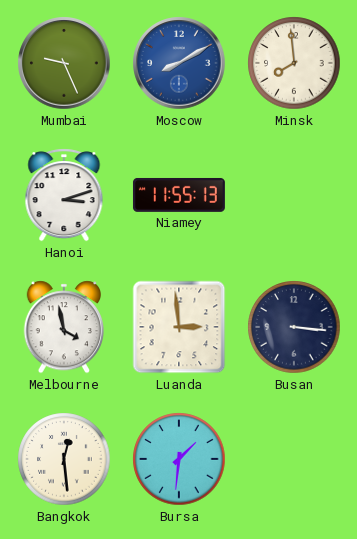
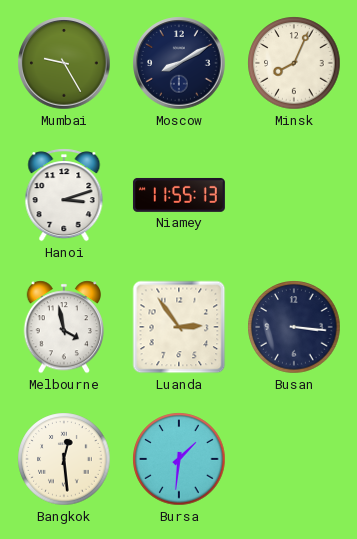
Mumbai: 9:26 -> 9:25 (64, 63)
Moscow dial: blue -> navy (179, 63)
Minsk: 7:59 -> 8:04 (294, 63)
Luanda: 2:59 -> 2:54 (179, 327)
